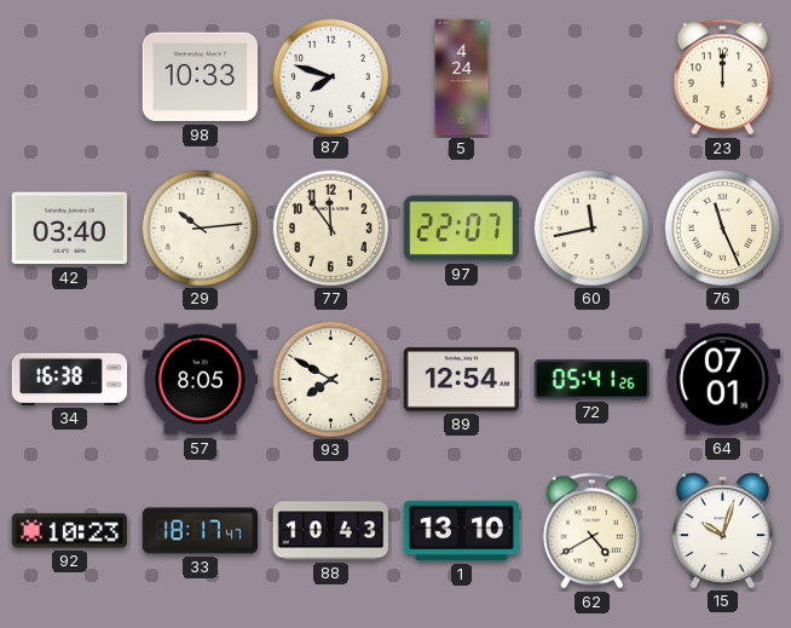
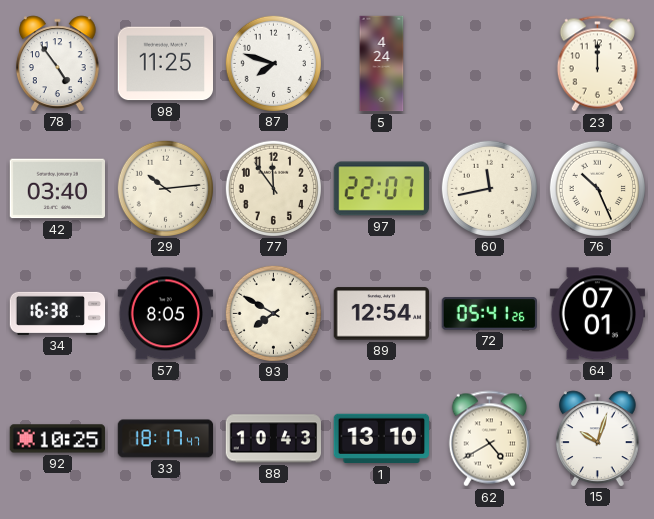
78: none -> 4:54 (57, 63)
98: 10:33 -> 11:25 (165, 64)
76: 11:26 -> 10:26 (597, 188)
92: 10:23 -> 10:25 (58, 439)
